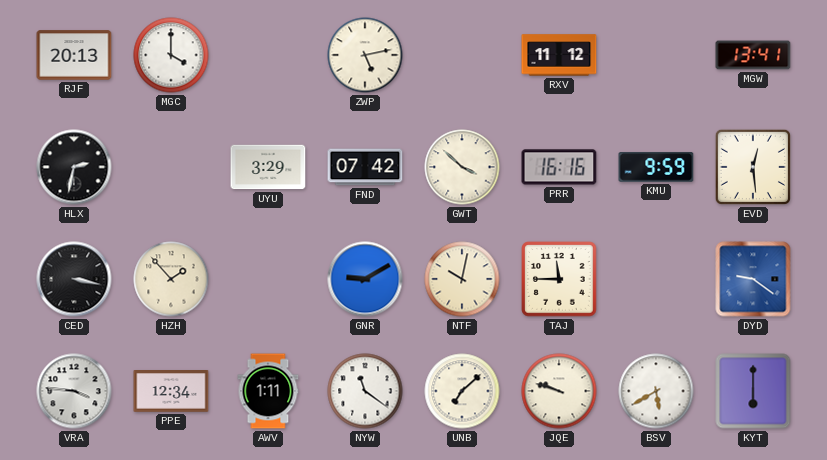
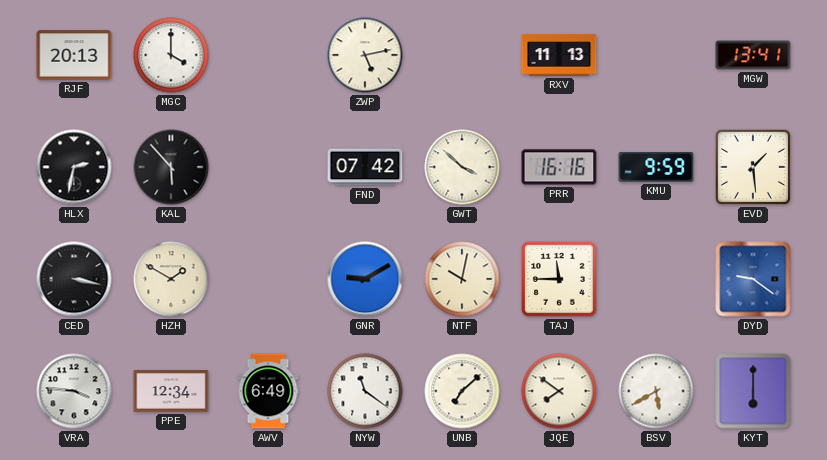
RXV: 11:12 -> 11:13 (559, 55)
KAL: none -> 5:53 (171, 167)
UYU: 3:29 -> none (268, 167)
EVD: 12:29 -> 1:29 (753, 167)
HZH: 1:53 -> 1:50 (171, 279)
AWV: 1:11 -> 6:49 (268, 391)
JQE: 9:48 -> 7:51 (559, 391)
